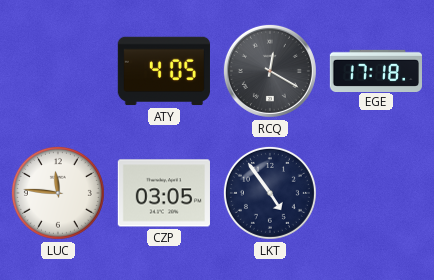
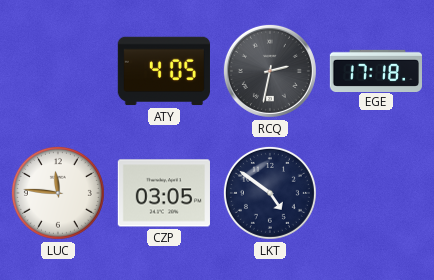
RCQ: 12:20 -> 2:32 (270, 71)
LKT: 4:54 -> 4:51 (270, 193)
